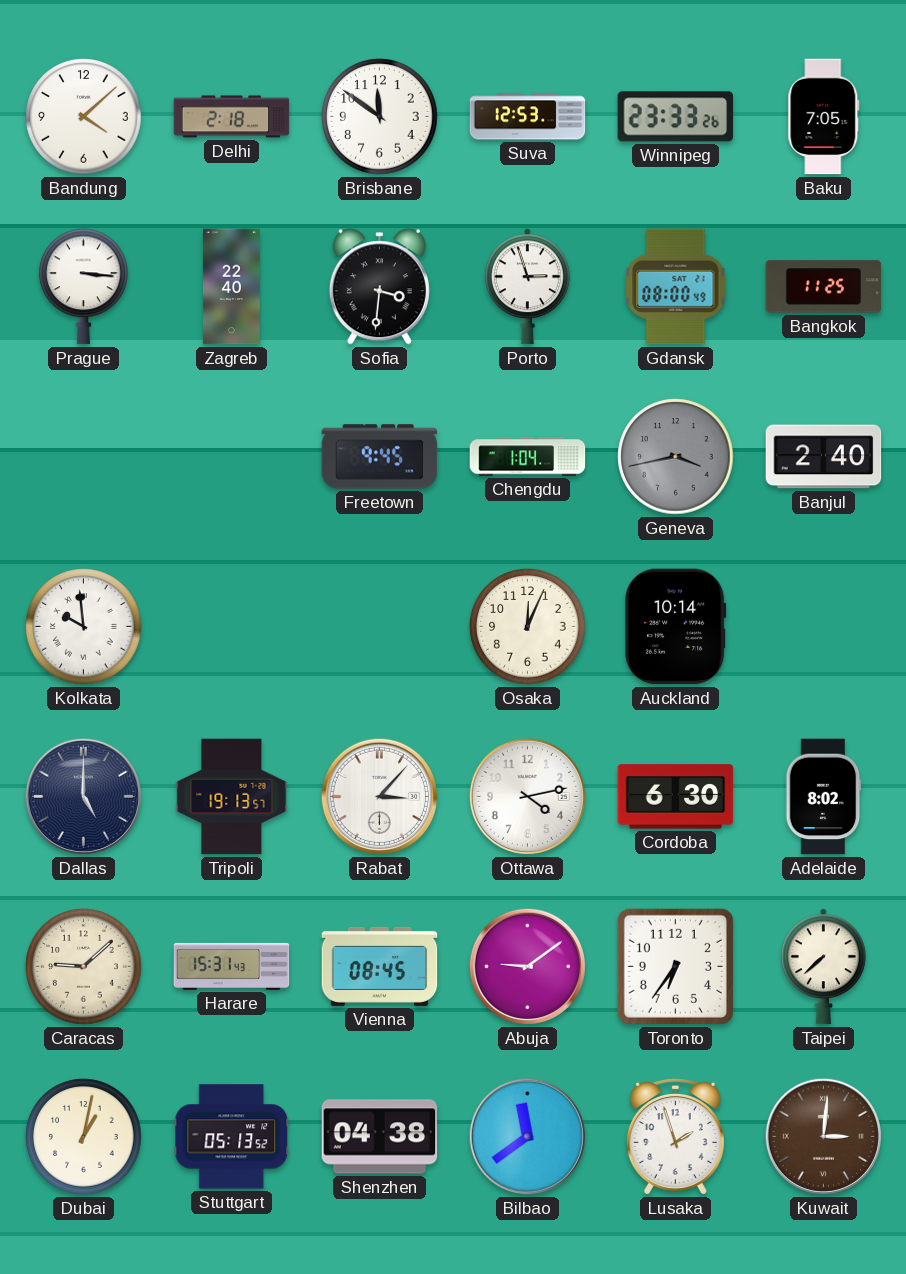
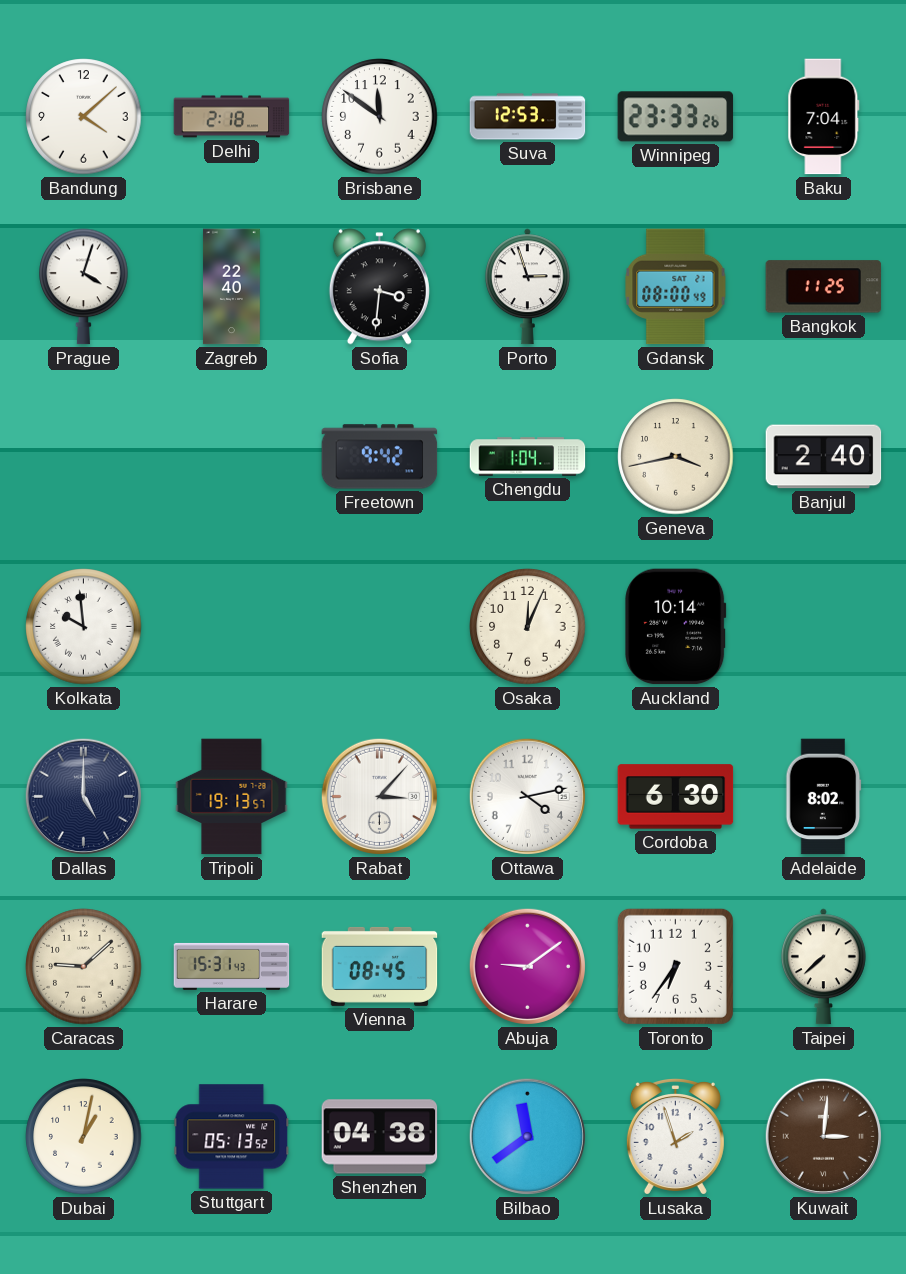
Baku: 7:05 -> 7:04 (824, 117)
Prague: 3:16 -> 4:03 (84, 287)
Freetown: 9:45 -> 9:42 (380, 457)
Geneva dial: grey -> cream (676, 457)
